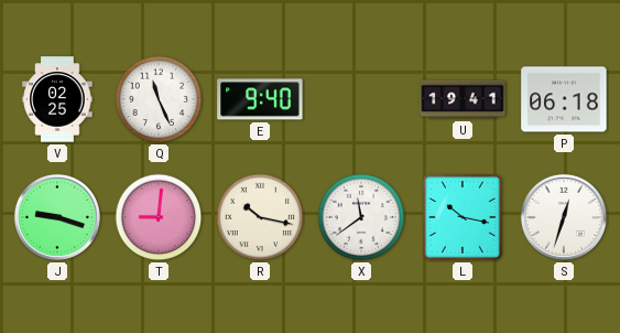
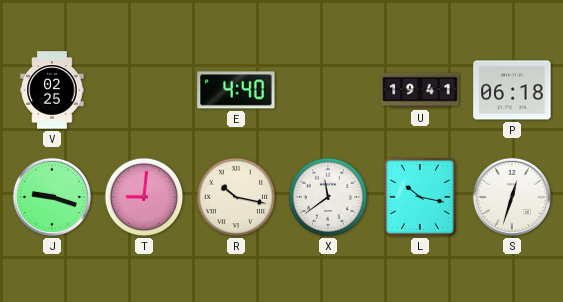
Q: 11:26 -> none (159, 99)
E: 9:40 -> 4:40 (236, 90)
